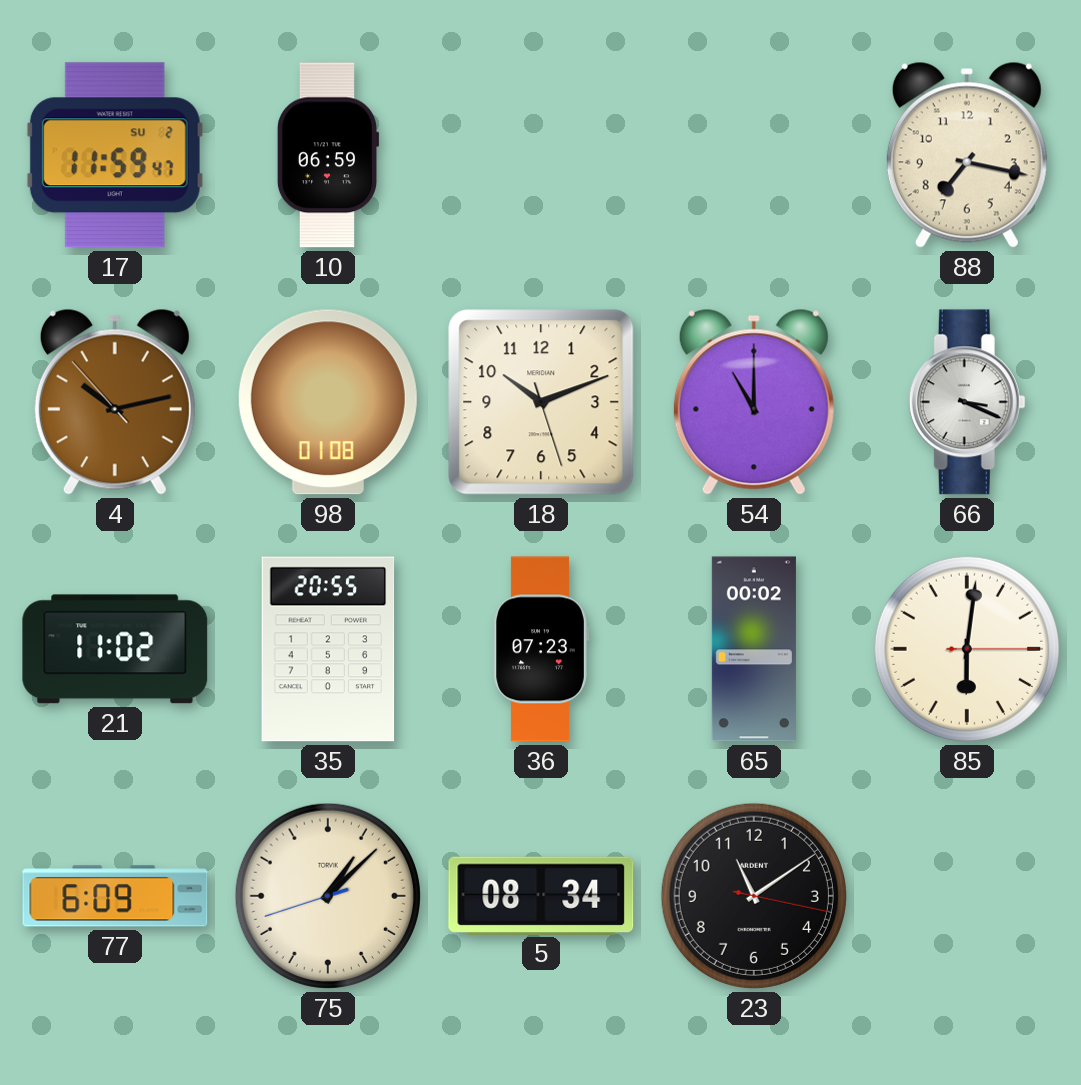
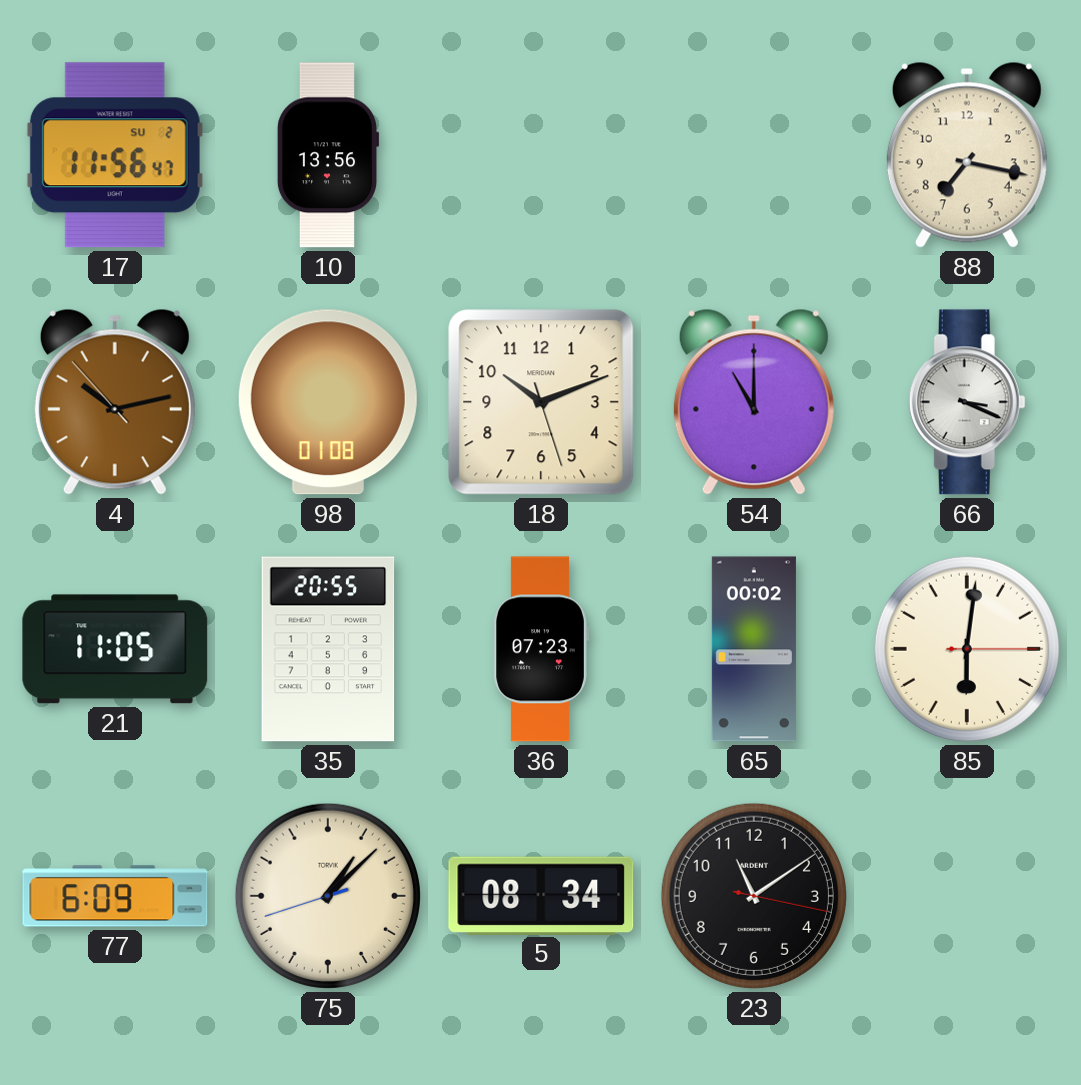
17: 11:59 -> 11:56 (115, 155)
10: 06:59 -> 13:56 (328, 155)
21: 11:02 -> 11:05 (115, 649)
